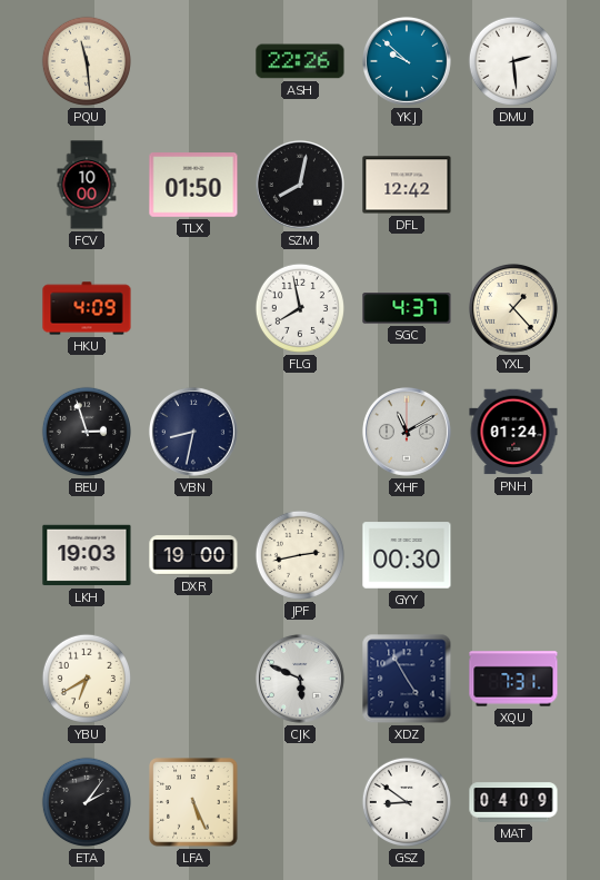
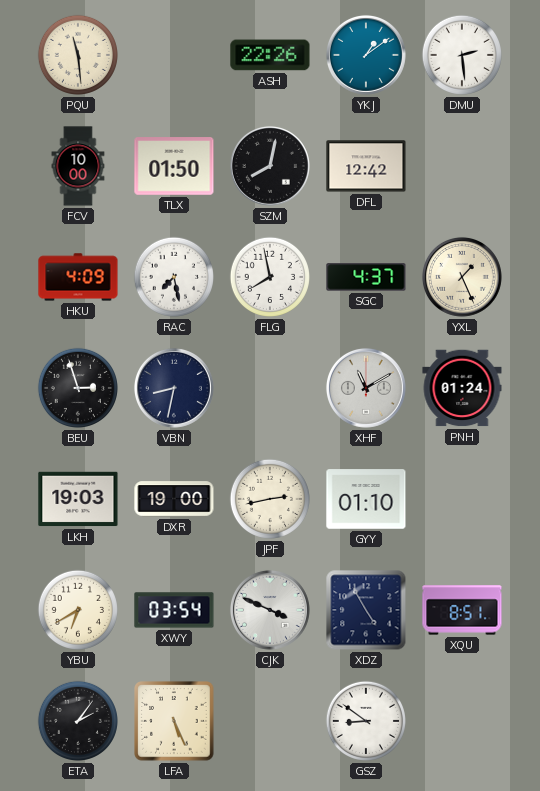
YKJ: 9:52 -> 1:09 (366, 55)
RAC: none -> 7:28 (174, 277)
YXL: 1:23 -> 1:26 (462, 277)
GYY: 00:30 -> 01:10 (366, 499)
XWY: none -> 03:54 (174, 610)
CJK: 5:49 -> 3:49 (270, 610)
XQU: 7:31 -> 8:51 (462, 610)
MAT: 04:09 -> none (513, 802)
